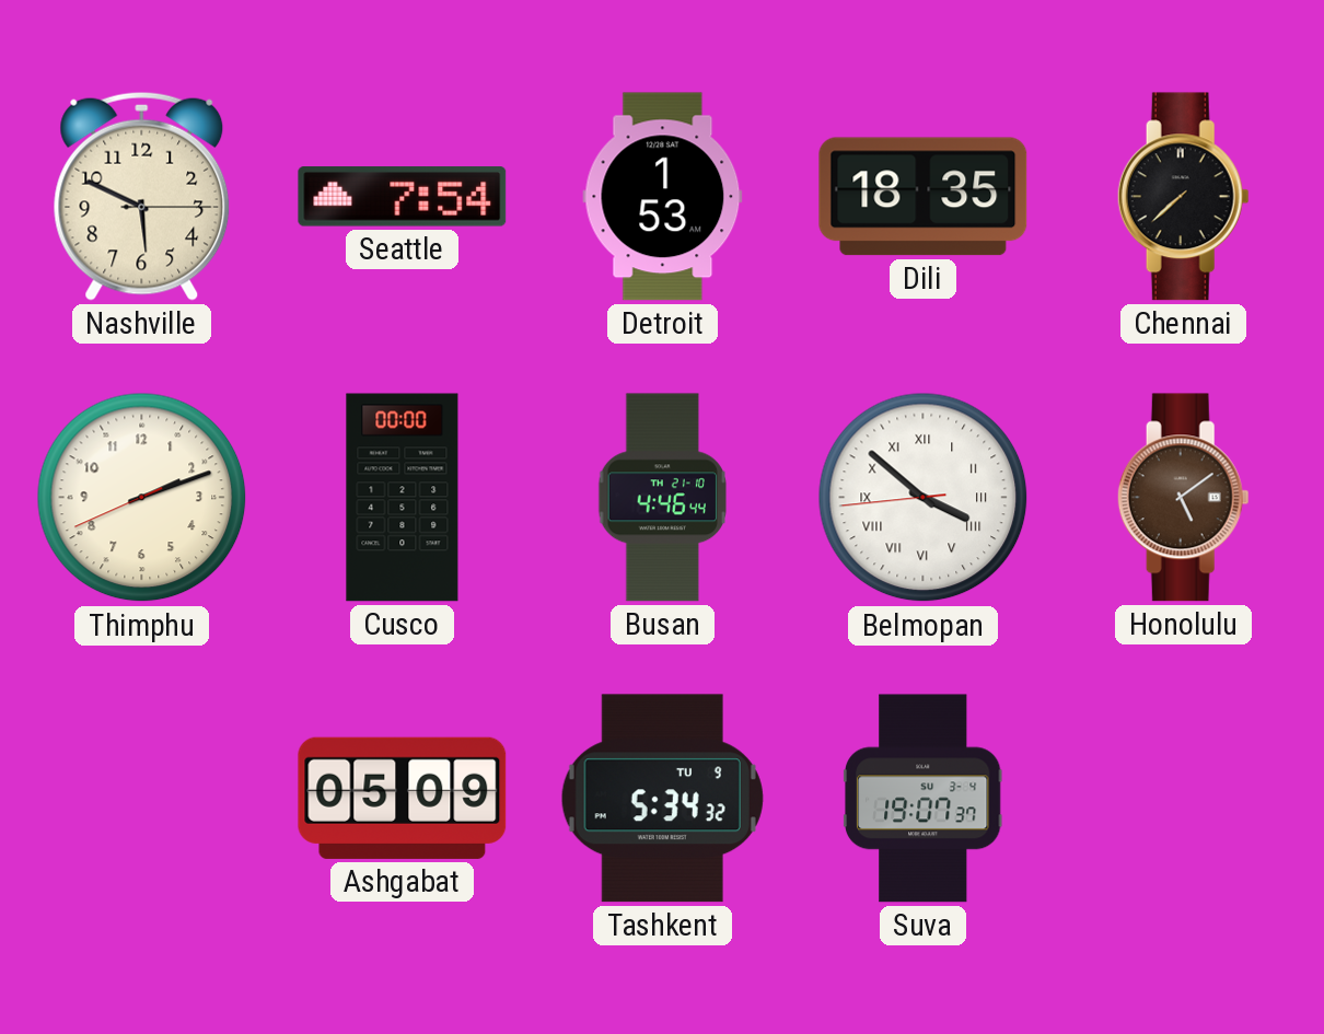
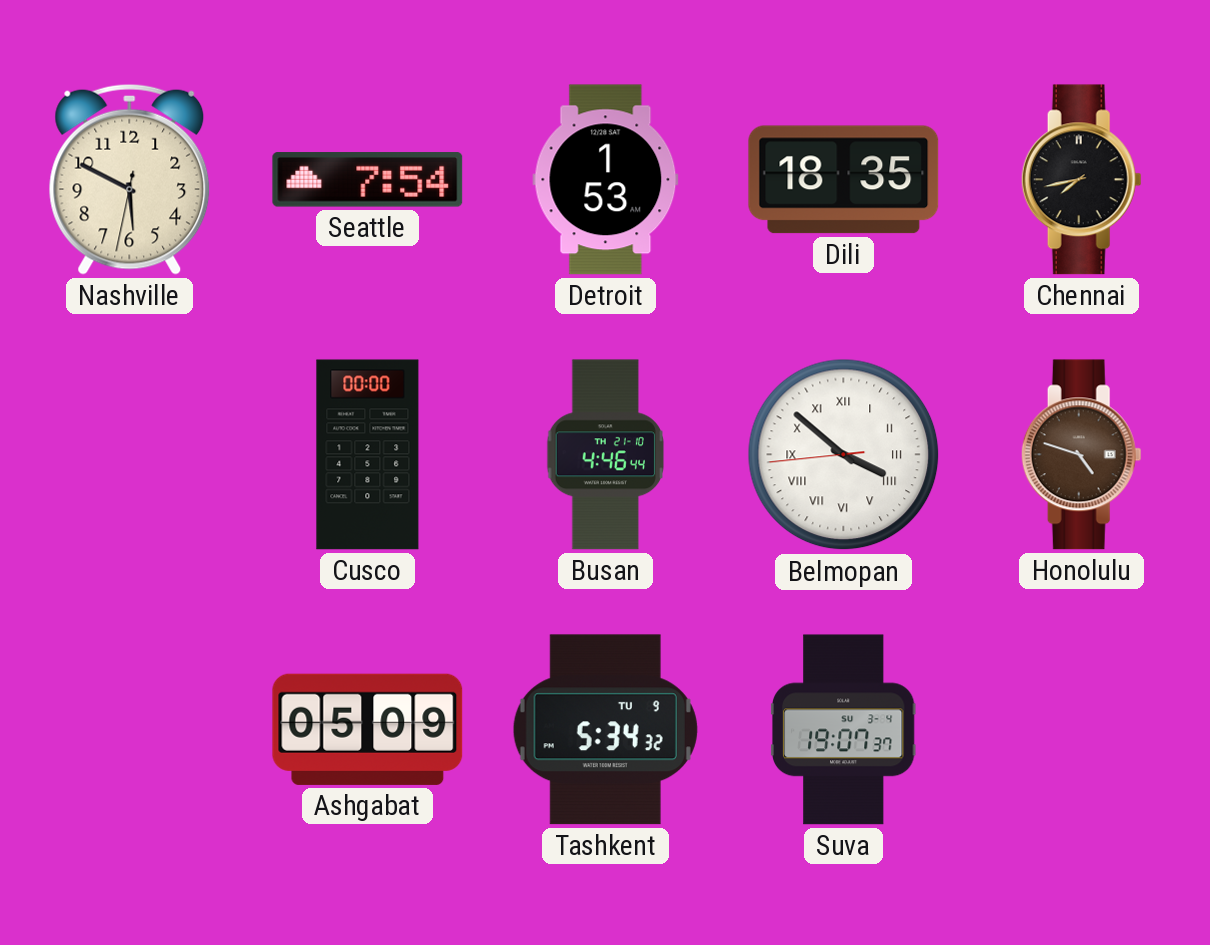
Nashville: 5:49:15 -> 5:49:32 (130, 179)
Chennai: 7:38 -> 7:43 (1081, 180)
Thimphu: 2:11 -> none (142, 498)
Honolulu: 5:09 -> 4:48 (1081, 455)
